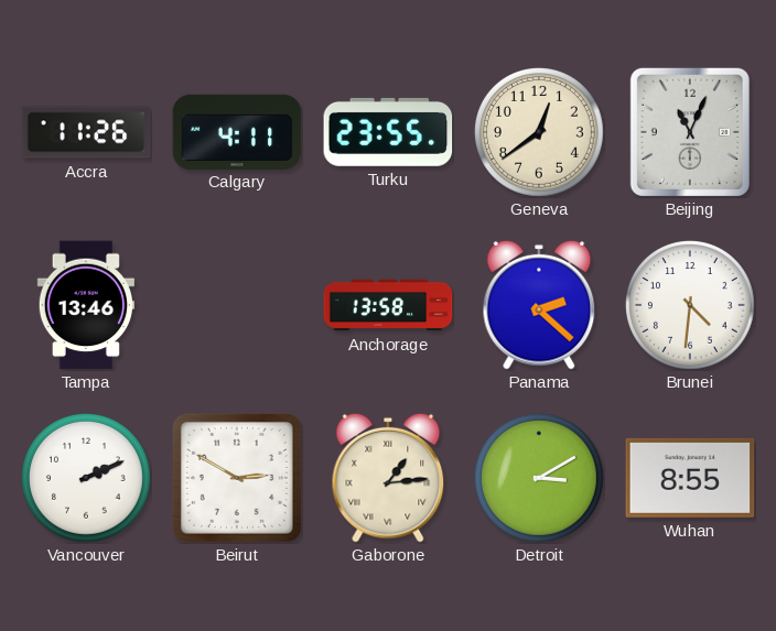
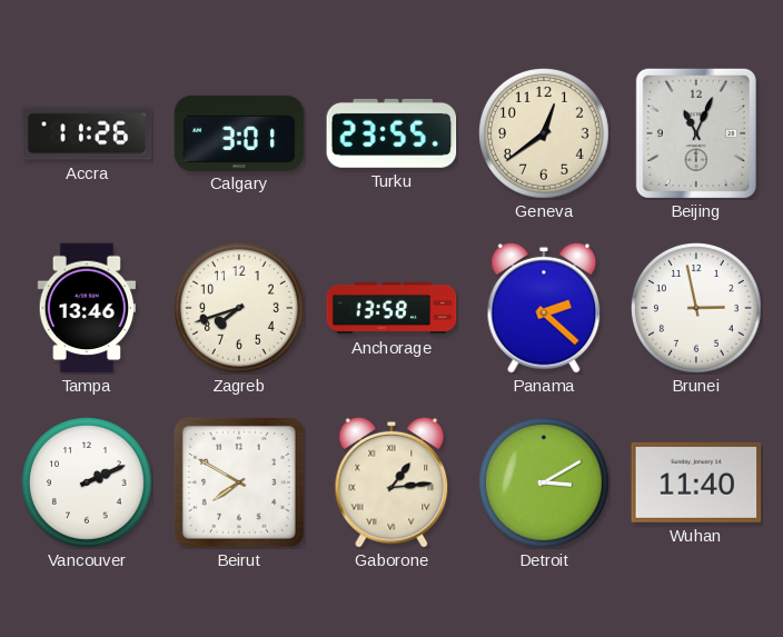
Calgary: 4:11 -> 3:01 (239, 132)
Zagreb: none -> 7:42 (240, 309)
Brunei: 4:31 -> 2:58 (697, 309)
Beirut: 2:50 -> 7:50 (239, 482)
Wuhan: 8:55 -> 11:40 (696, 482)
